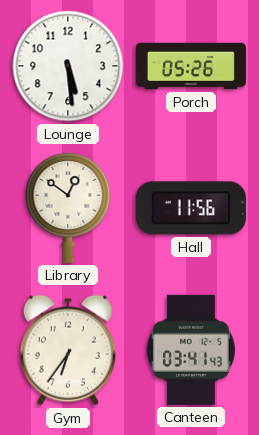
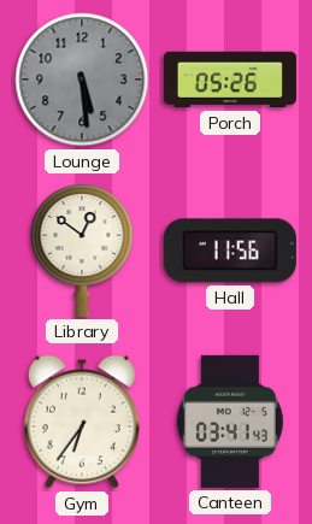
Lounge dial: white -> grey (82, 80)
